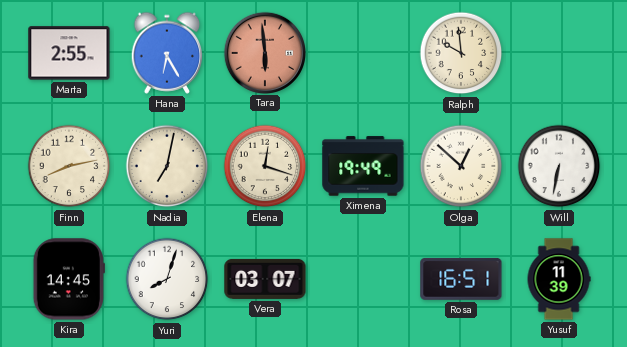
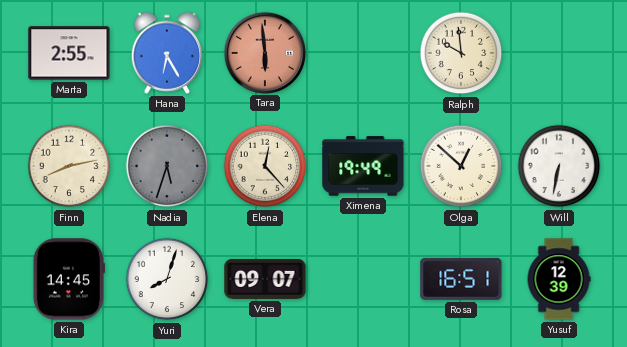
Nadia: 7:02 -> 5:33 (167, 166)
Nadia dial: cream -> grey (167, 166)
Elena: 12:18 -> 12:23 (265, 166)
Vera: 03:07 -> 09:07 (265, 279)
Yusuf: 11:39 -> 12:39 (559, 279)
